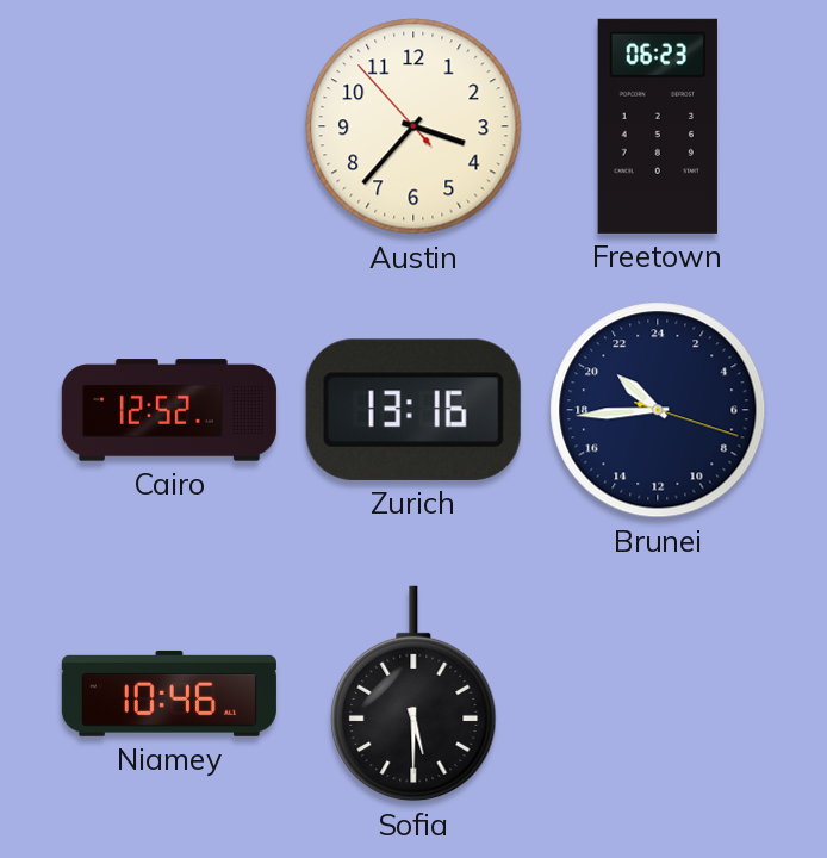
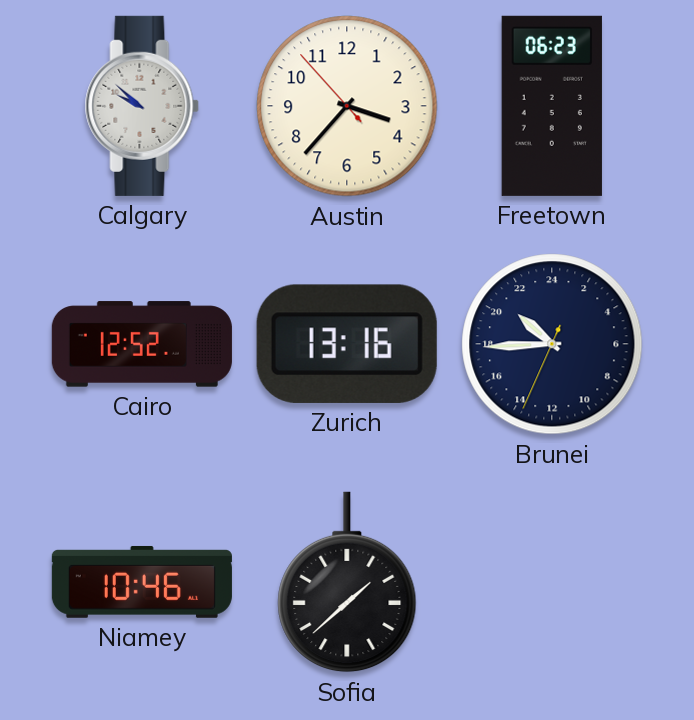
Calgary: none -> 9:52 (142, 106)
Brunei: 20:44:18 -> 20:44:34 (552, 344)
Sofia: 5:30 -> 1:38 (347, 582)
